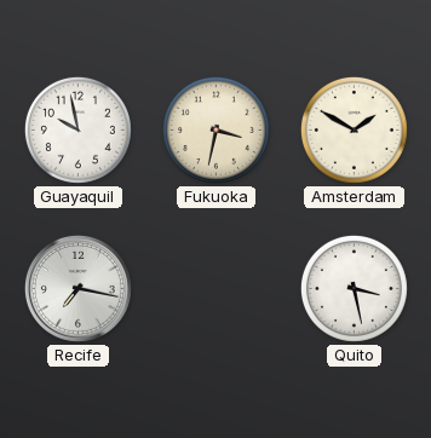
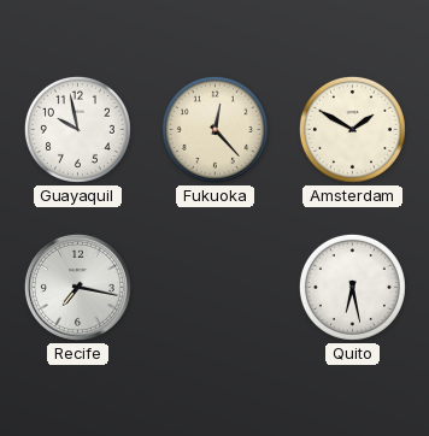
Fukuoka: 3:32 -> 12:23 (214, 129)
Quito: 3:28 -> 6:28 (352, 287)
